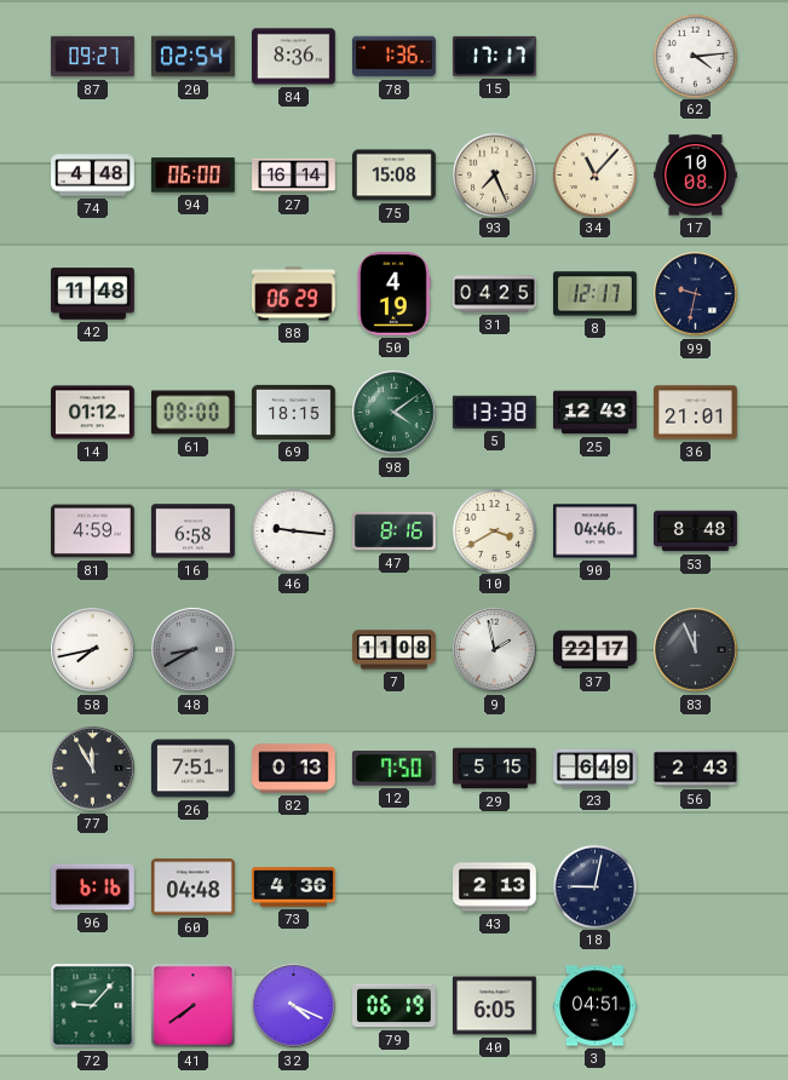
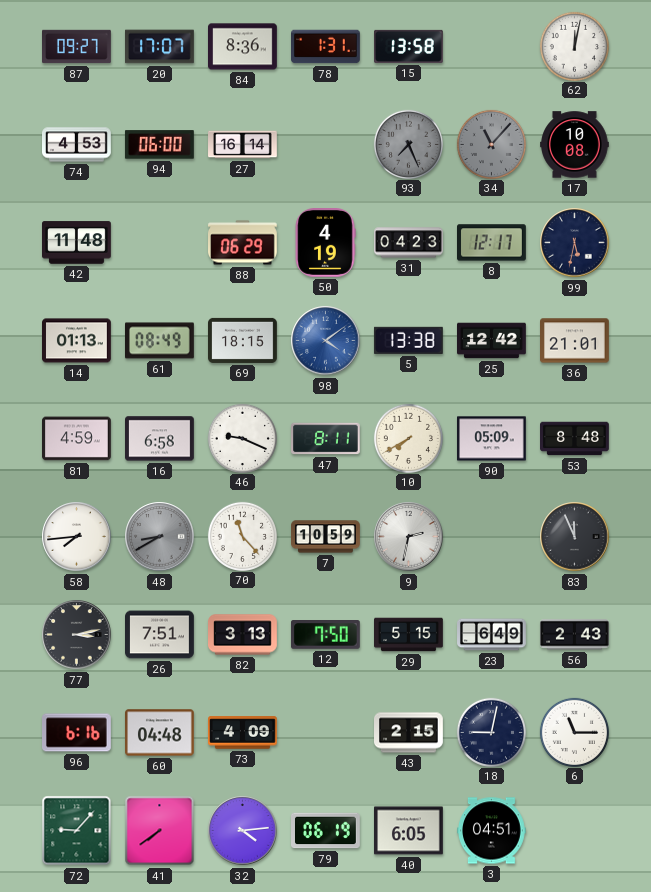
20: 02:54 -> 17:07 (160, 47)
78: 1:36 -> 1:31 (326, 47)
15: 17:17 -> 13:58 (409, 46)
62: 4:14 -> 12:02 (574, 46)
74: 4:48 -> 4:53 (77, 145)
75: 15:08 -> none (395, 176)
93 dial: cream -> grey (408, 144)
34 dial: cream -> grey (491, 144)
31: 04:25 -> 04:23 (409, 243)
99: 9:32 -> 5:32 (575, 243)
14: 01:12 -> 01:13 (77, 341)
61: 08:00 -> 08:49 (160, 341)
98 dial: green -> blue (326, 341)
25: 12:43 -> 12:42 (492, 341)
46: 9:16 -> 9:19 (242, 438)
47: 8:16 -> 8:11 (326, 439)
10: 3:40 -> 7:40 (408, 438)
90: 04:46 -> 05:09 (492, 439)
58: 7:43 -> 7:44 (77, 537)
70: none -> 11:23 (242, 536)
7: 11:08 -> 10:59 (326, 537)
9: 1:58 -> 2:32 (409, 537)
37: 22:17 -> none (596, 650)
77: 11:55 -> 3:13 (77, 635)
82: 0:13 -> 3:13 (243, 635)
73: 4:36 -> 4:09 (243, 733)
43: 2:13 -> 2:15 (409, 733)
6: none -> 11:15 (574, 732)
32: 4:19 -> 4:14 (243, 831)
